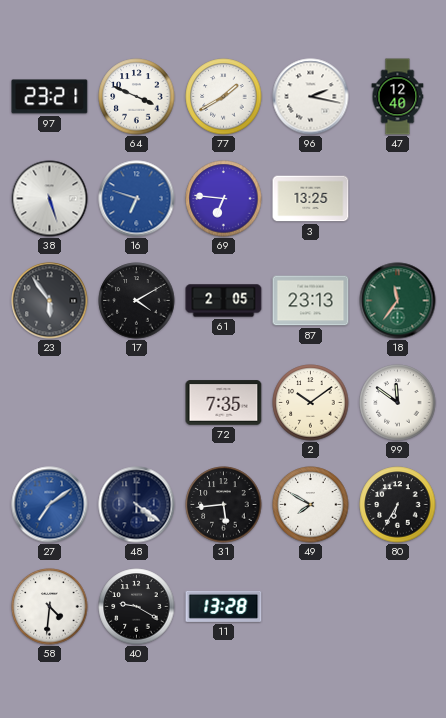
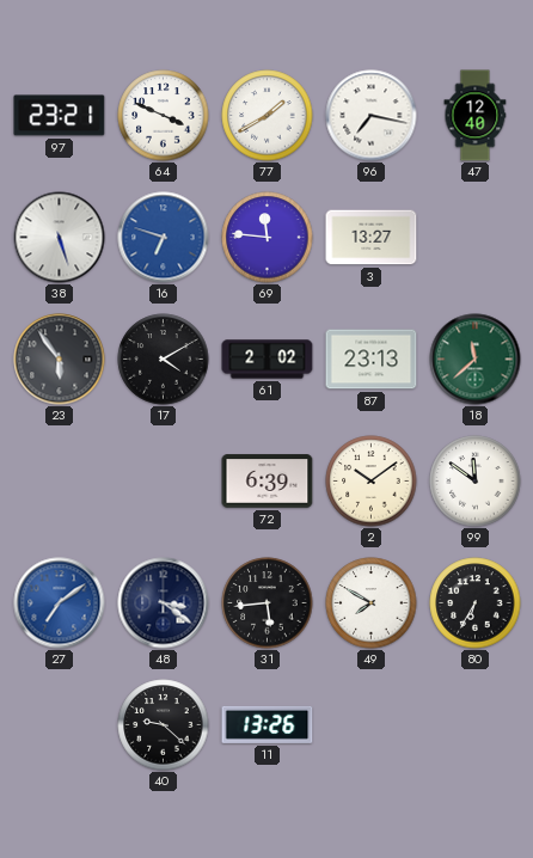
96: 2:17 -> 7:17 (372, 116)
69: 6:46 -> 11:46 (268, 238)
3: 13:25 -> 13:27 (372, 238)
61: 2:05 -> 2:02 (268, 360)
18: 11:36 -> 11:38 (476, 360)
72: 7:35 -> 6:39 (268, 482)
48: 4:21 -> 3:21 (164, 603)
58: 4:31 -> none (50, 607)
40: 9:20 -> 9:22 (164, 725)
11: 13:28 -> 13:26 (268, 724)
